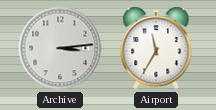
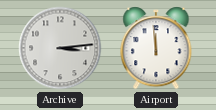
Airport: 11:35 -> 11:59 (156, 48)
